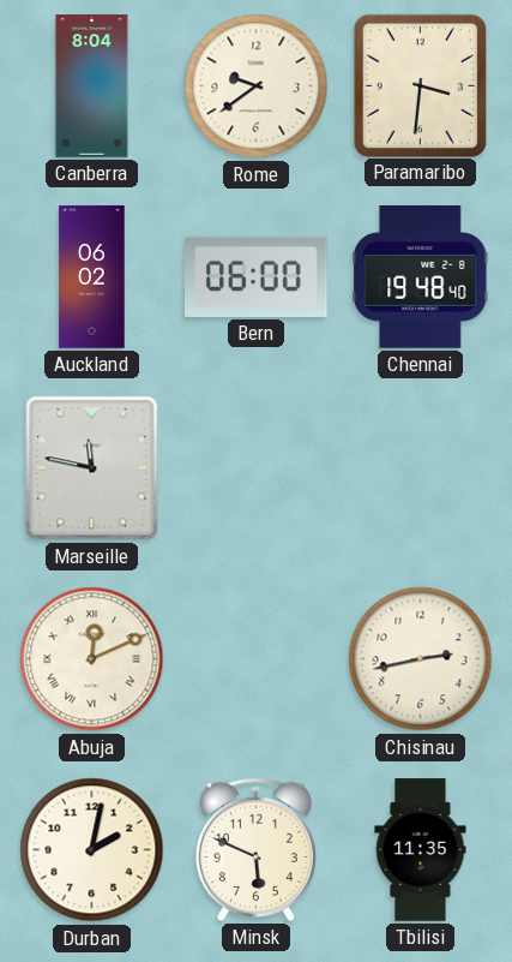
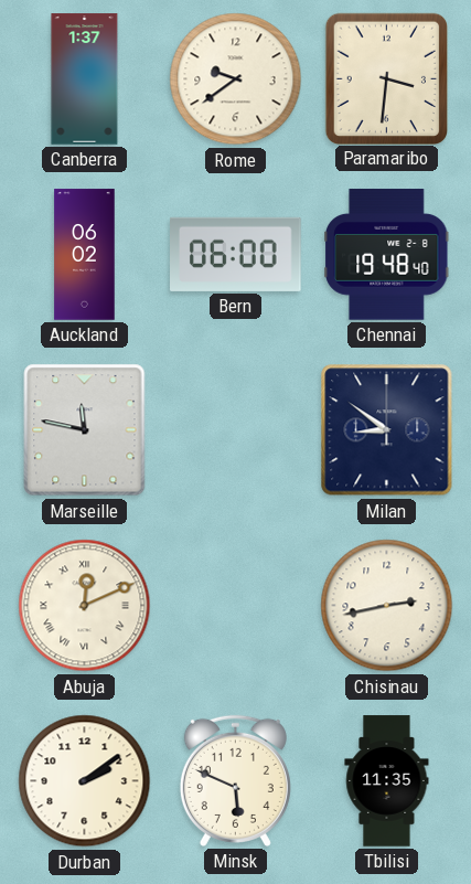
Canberra: 8:04 -> 1:37 (85, 79)
Milan: none -> 8:51 (387, 430)
Durban: 2:02 -> 2:09 (85, 781)
